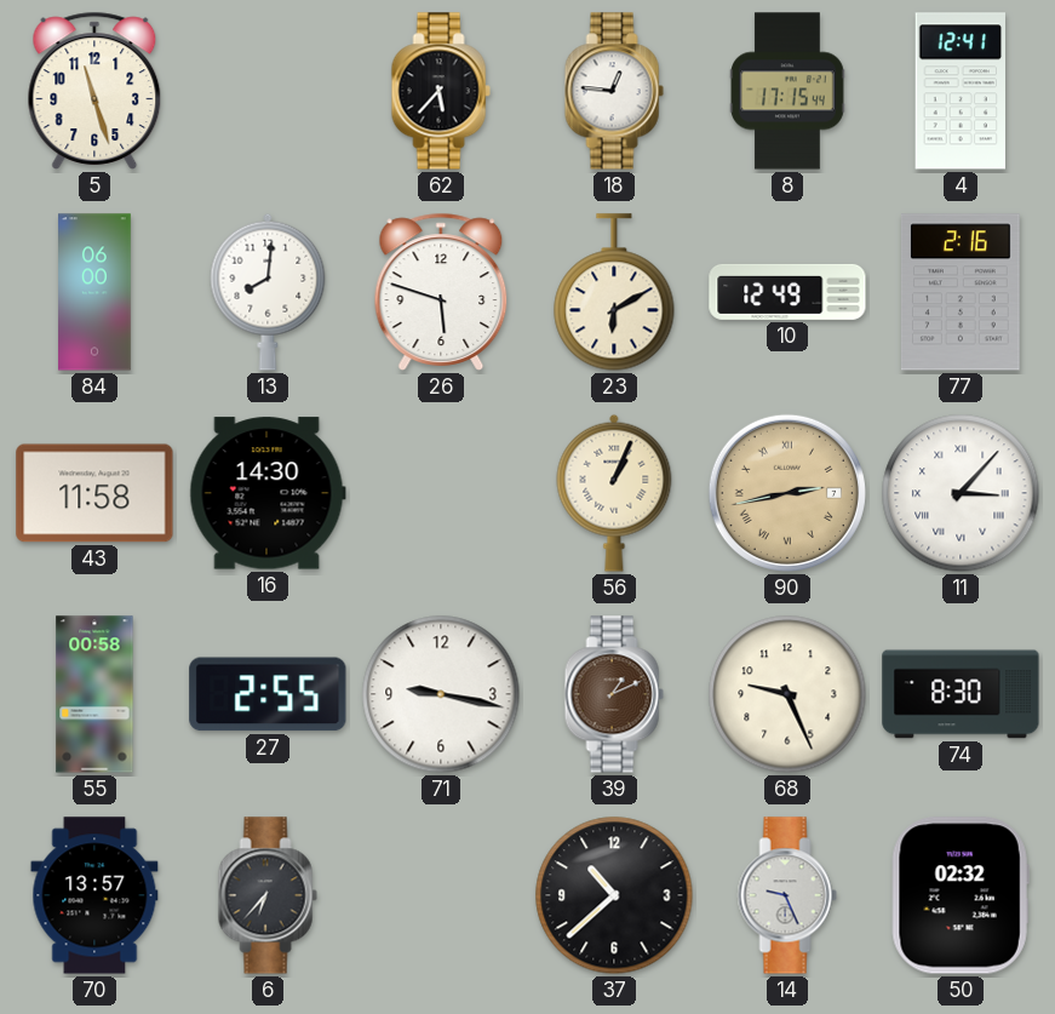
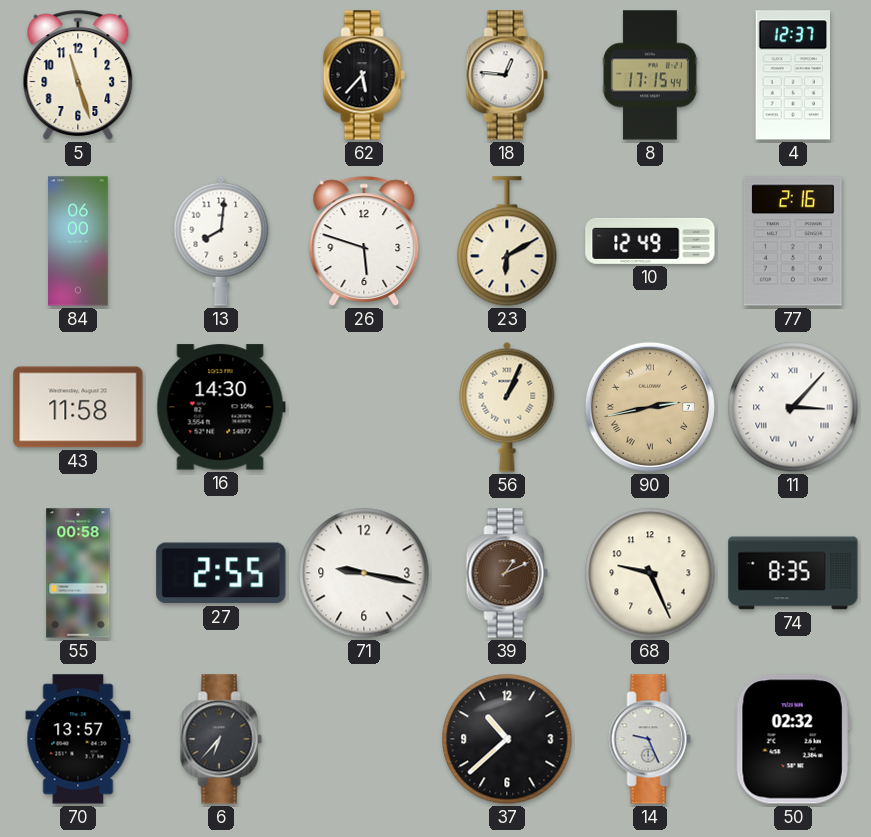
4: 12:41 -> 12:37 (793, 75)
74: 8:30 -> 8:35 (793, 573)
